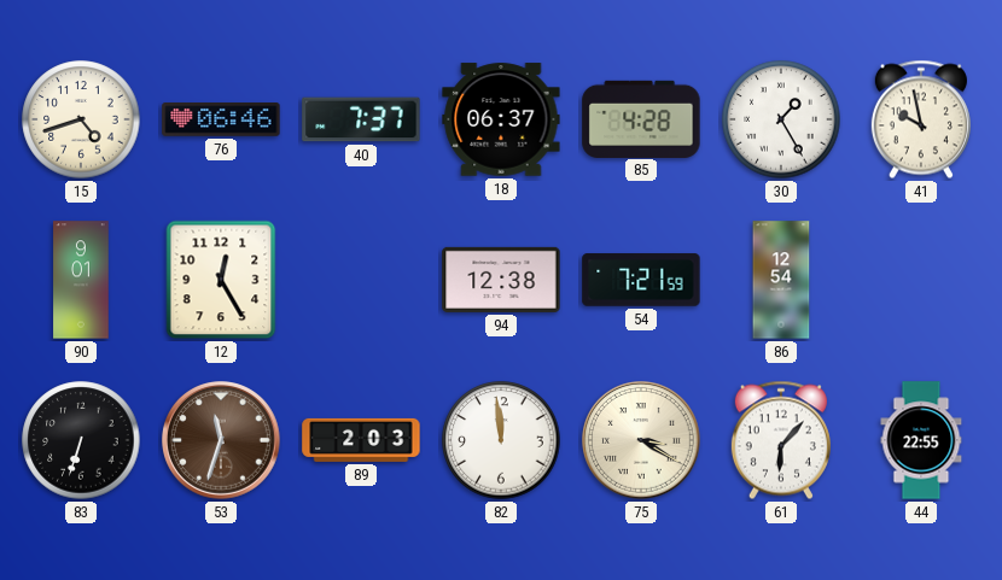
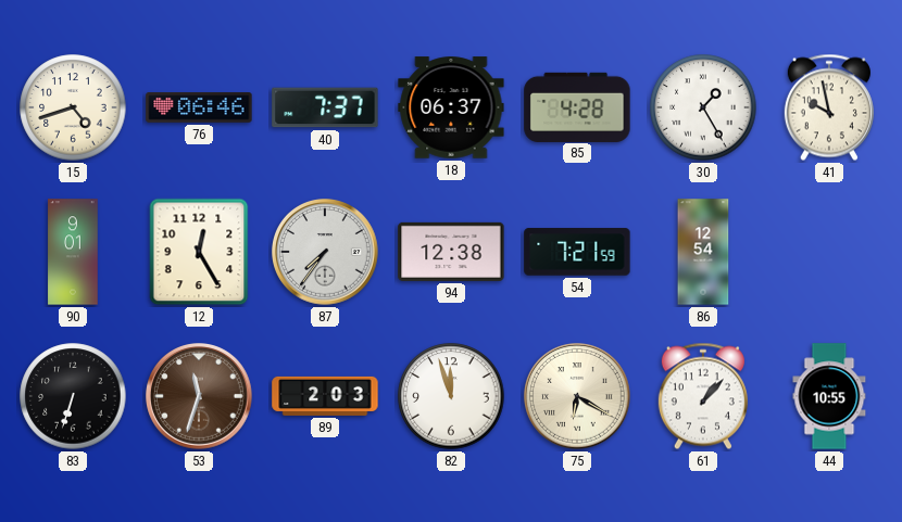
87: none -> 7:36 (325, 252)
82: 11:59 -> 11:57 (451, 396)
75: 3:20 -> 6:20 (577, 396)
61: 6:07 -> 1:07 (703, 396)
44: 22:55 -> 10:55 (829, 396)
